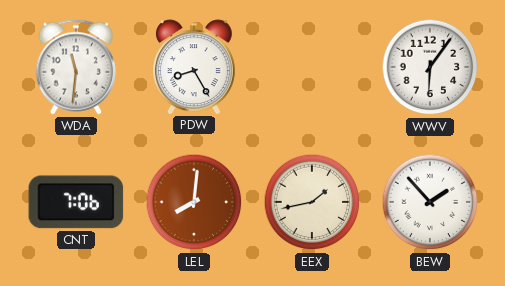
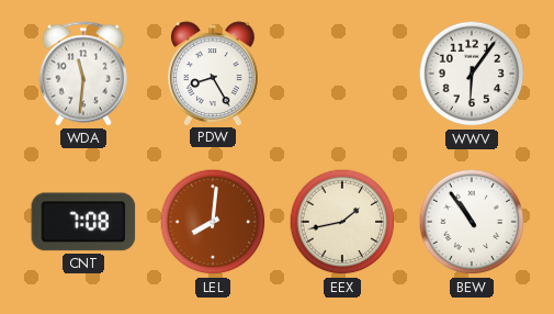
CNT: 7:06 -> 7:08 (83, 222)
BEW: 1:53 -> 10:54 (472, 222)
